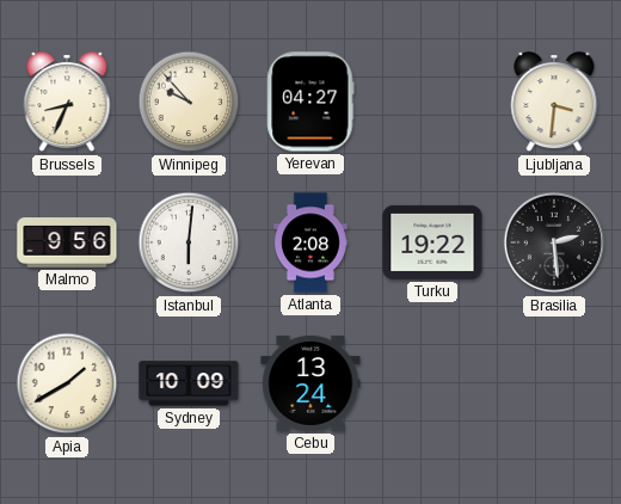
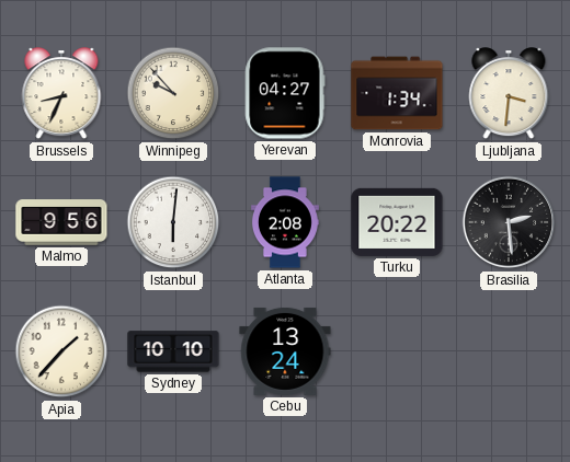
Monrovia: none -> 1:34 (397, 93)
Turku: 19:22 -> 20:22 (397, 222)
Apia: 1:40 -> 1:37 (61, 351)
Sydney: 10:09 -> 10:10 (173, 351)
